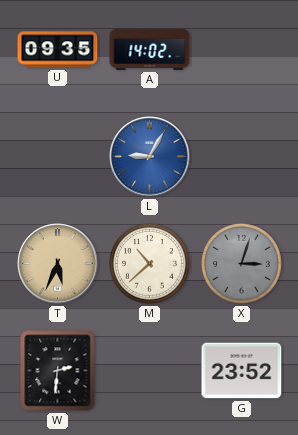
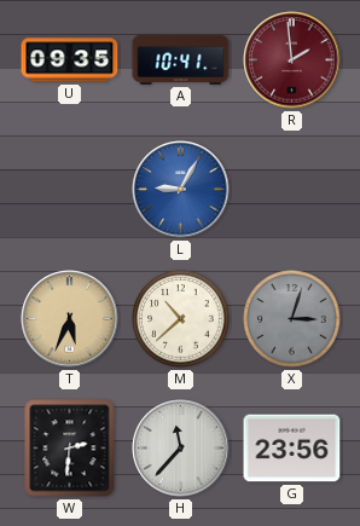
A: 14:02 -> 10:41 (181, 59)
R: none -> 1:59 (292, 60)
H: none -> 11:37 (181, 449)
G: 23:52 -> 23:56 (292, 449)
